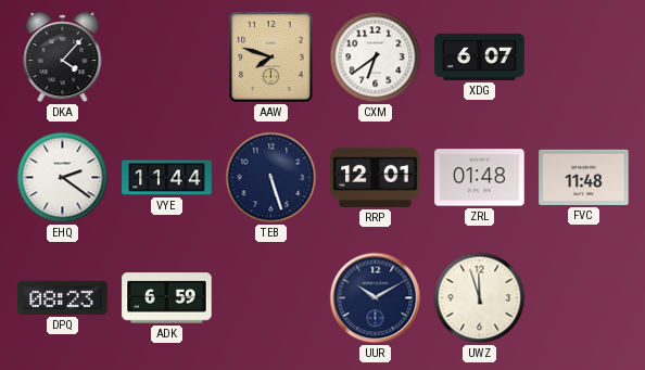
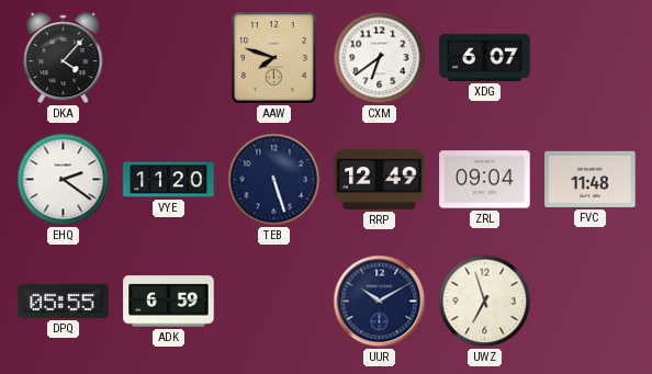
VYE: 11:44 -> 11:20 (169, 180)
RRP: 12:01 -> 12:49 (380, 179)
ZRL: 01:48 -> 09:04 (485, 180)
DPQ: 08:23 -> 05:55 (64, 301)
UWZ: 11:57 -> 6:57 (485, 302)
